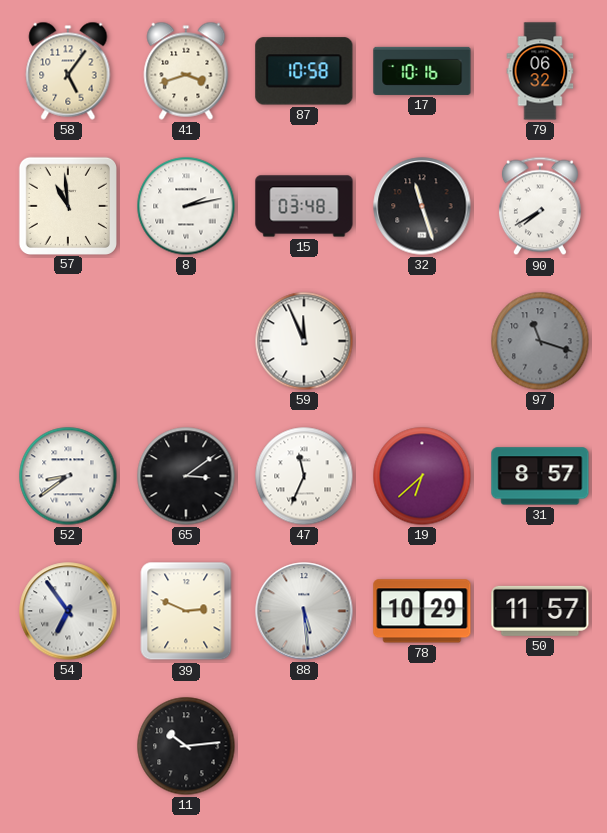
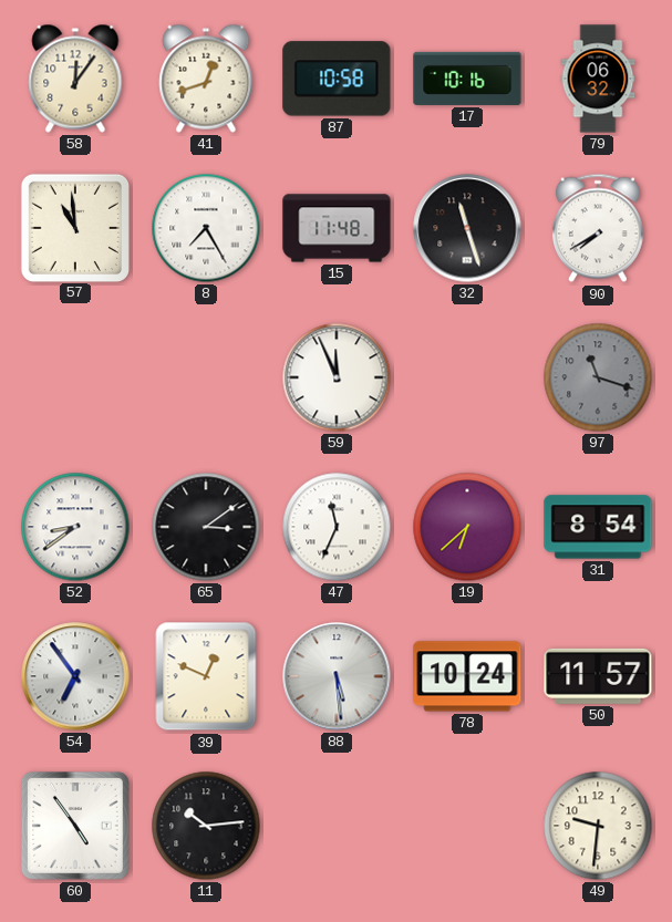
58: 5:06 -> 12:06 (75, 79)
41: 3:42 -> 12:42 (206, 79)
8: 2:13 -> 7:25 (206, 228)
15: 03:48 -> 11:48 (337, 228)
31: 8:57 -> 8:54 (598, 527)
39: 2:49 -> 12:49 (206, 676)
78: 10:29 -> 10:24 (467, 676)
60: none -> 4:54 (76, 827)
49: none -> 9:31 (598, 826)
